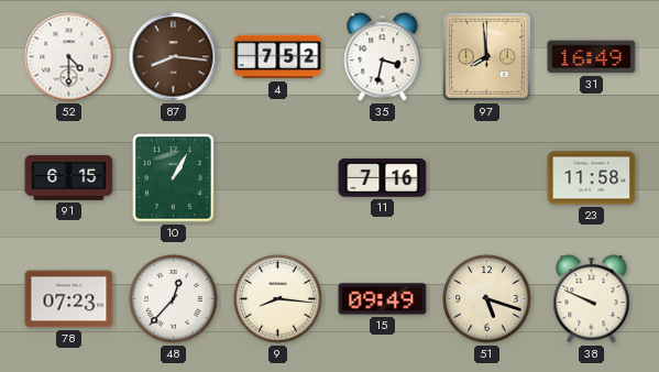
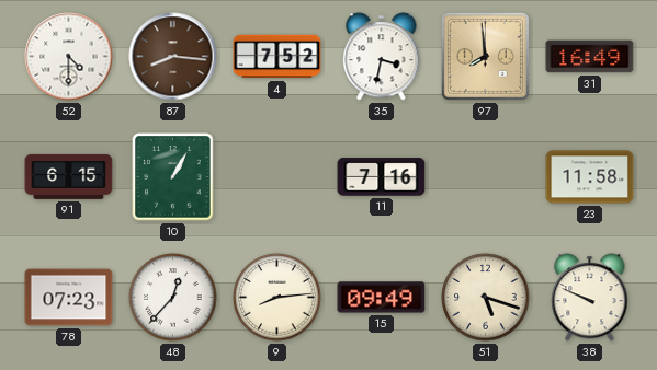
9: 8:16 -> 8:14 (277, 298)
